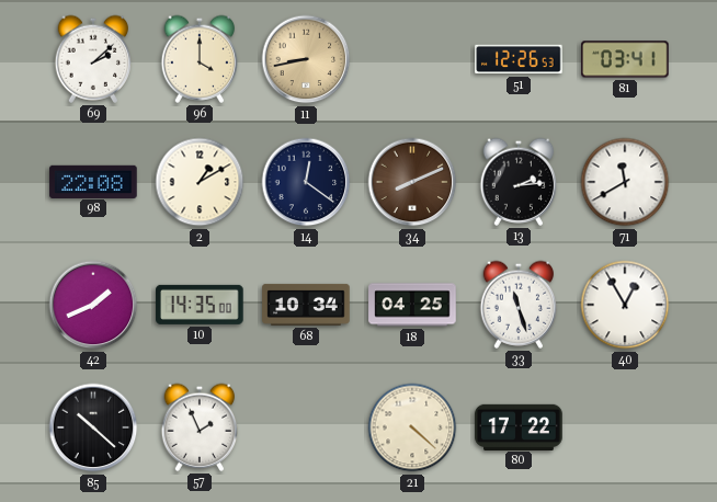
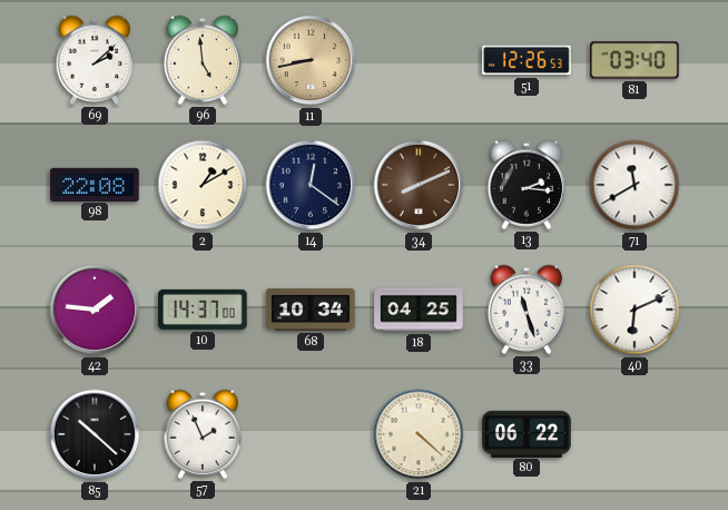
96: 4:00 -> 4:59 (203, 60)
81: 03:41 -> 03:40 (634, 60)
13: 2:14 -> 2:16 (527, 185)
42: 1:41 -> 1:46 (95, 310)
10: 14:35 -> 14:37 (203, 310)
40: 12:55 -> 6:11 (634, 310)
80: 17:22 -> 06:22 (527, 433)
